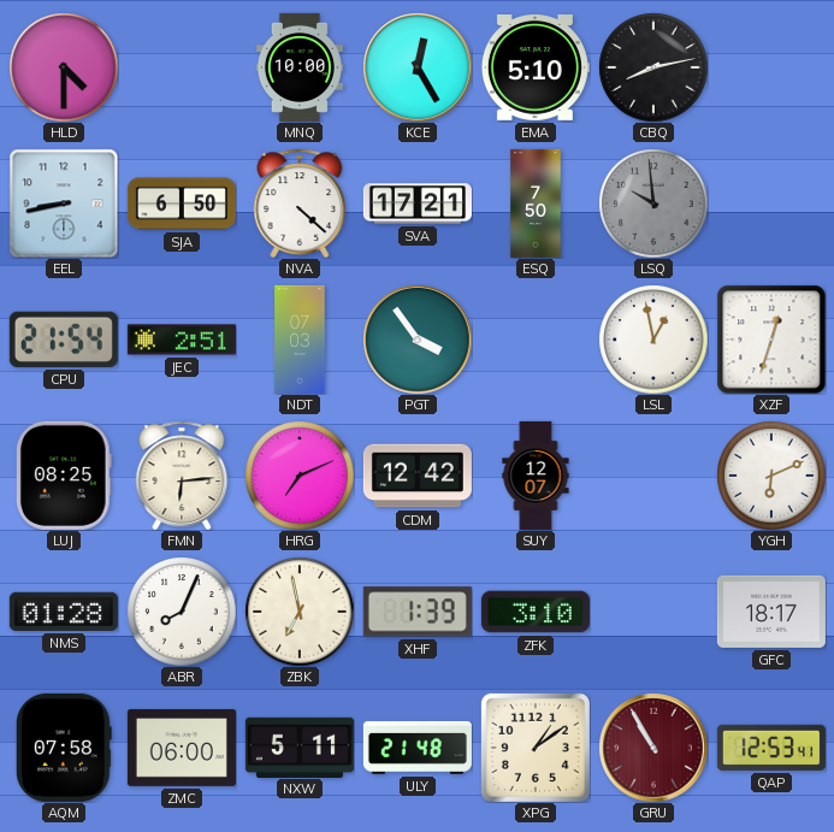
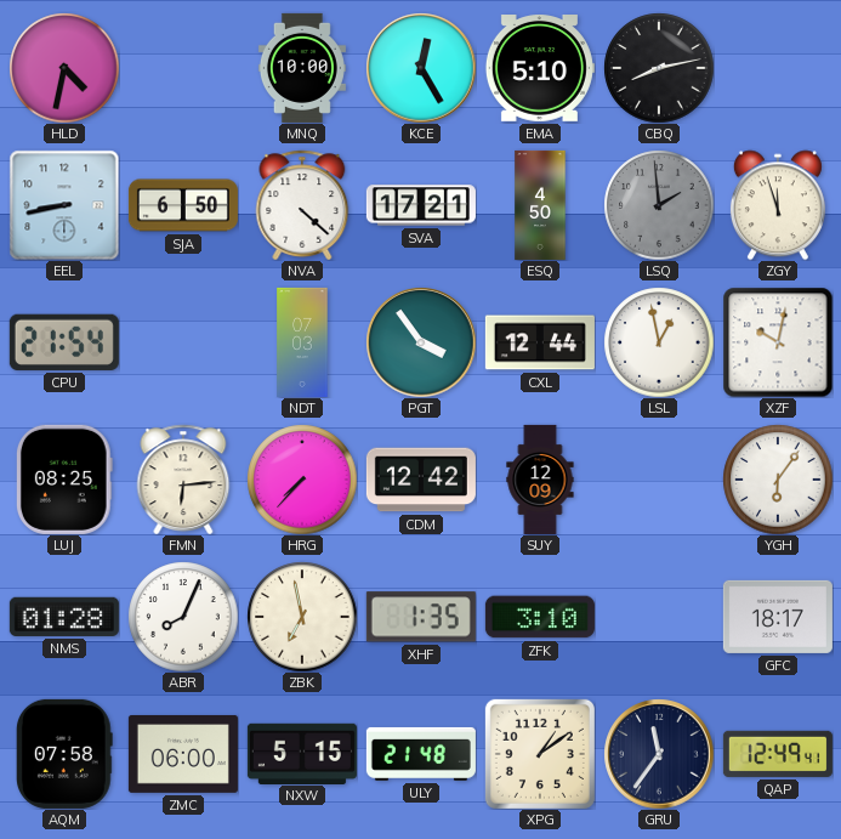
HLD: 4:30 -> 4:32 (64, 68)
ESQ: 7:50 -> 4:50 (540, 205)
LSQ: 9:59 -> 1:59 (659, 205)
ZGY: none -> 11:57 (778, 205)
JEC: 2:51 -> none (182, 340)
CXL: none -> 12:44 (540, 342)
XZF: 12:33 -> 10:02 (778, 342)
HRG: 7:11 -> 7:37 (302, 480)
SUY: 12:07 -> 12:09 (540, 480)
YGH: 6:11 -> 6:06 (778, 480)
XHF: 1:39 -> 1:35 (421, 617)
NXW: 5:11 -> 5:15 (302, 753)
GRU: 10:55 -> 11:36 (659, 754)
GRU dial: burgundy -> navy (659, 754)
QAP: 12:53 -> 12:49 (778, 754)
